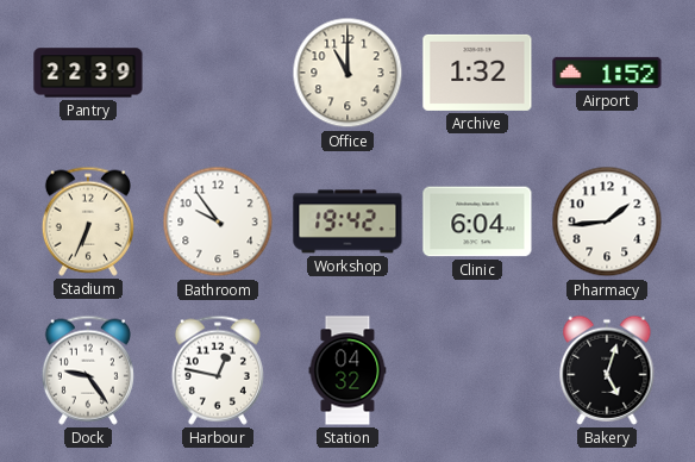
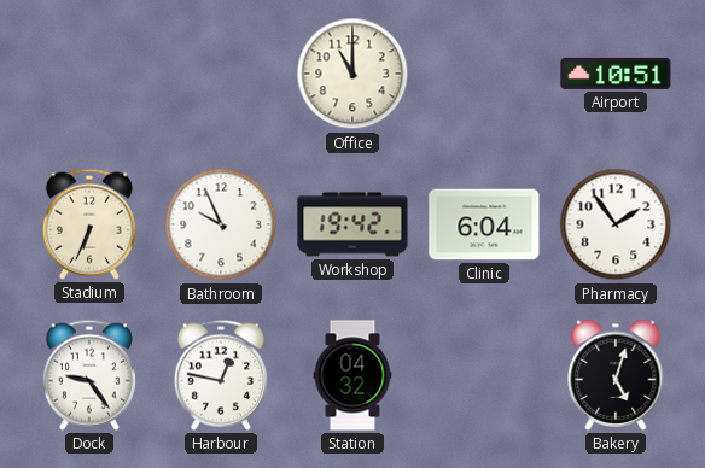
Pantry: 22:39 -> none (88, 73)
Archive: 1:32 -> none (477, 73)
Airport: 1:52 -> 10:51 (616, 74)
Bathroom: 9:54 -> 9:56 (221, 224)
Pharmacy: 1:44 -> 1:54 (616, 224)
